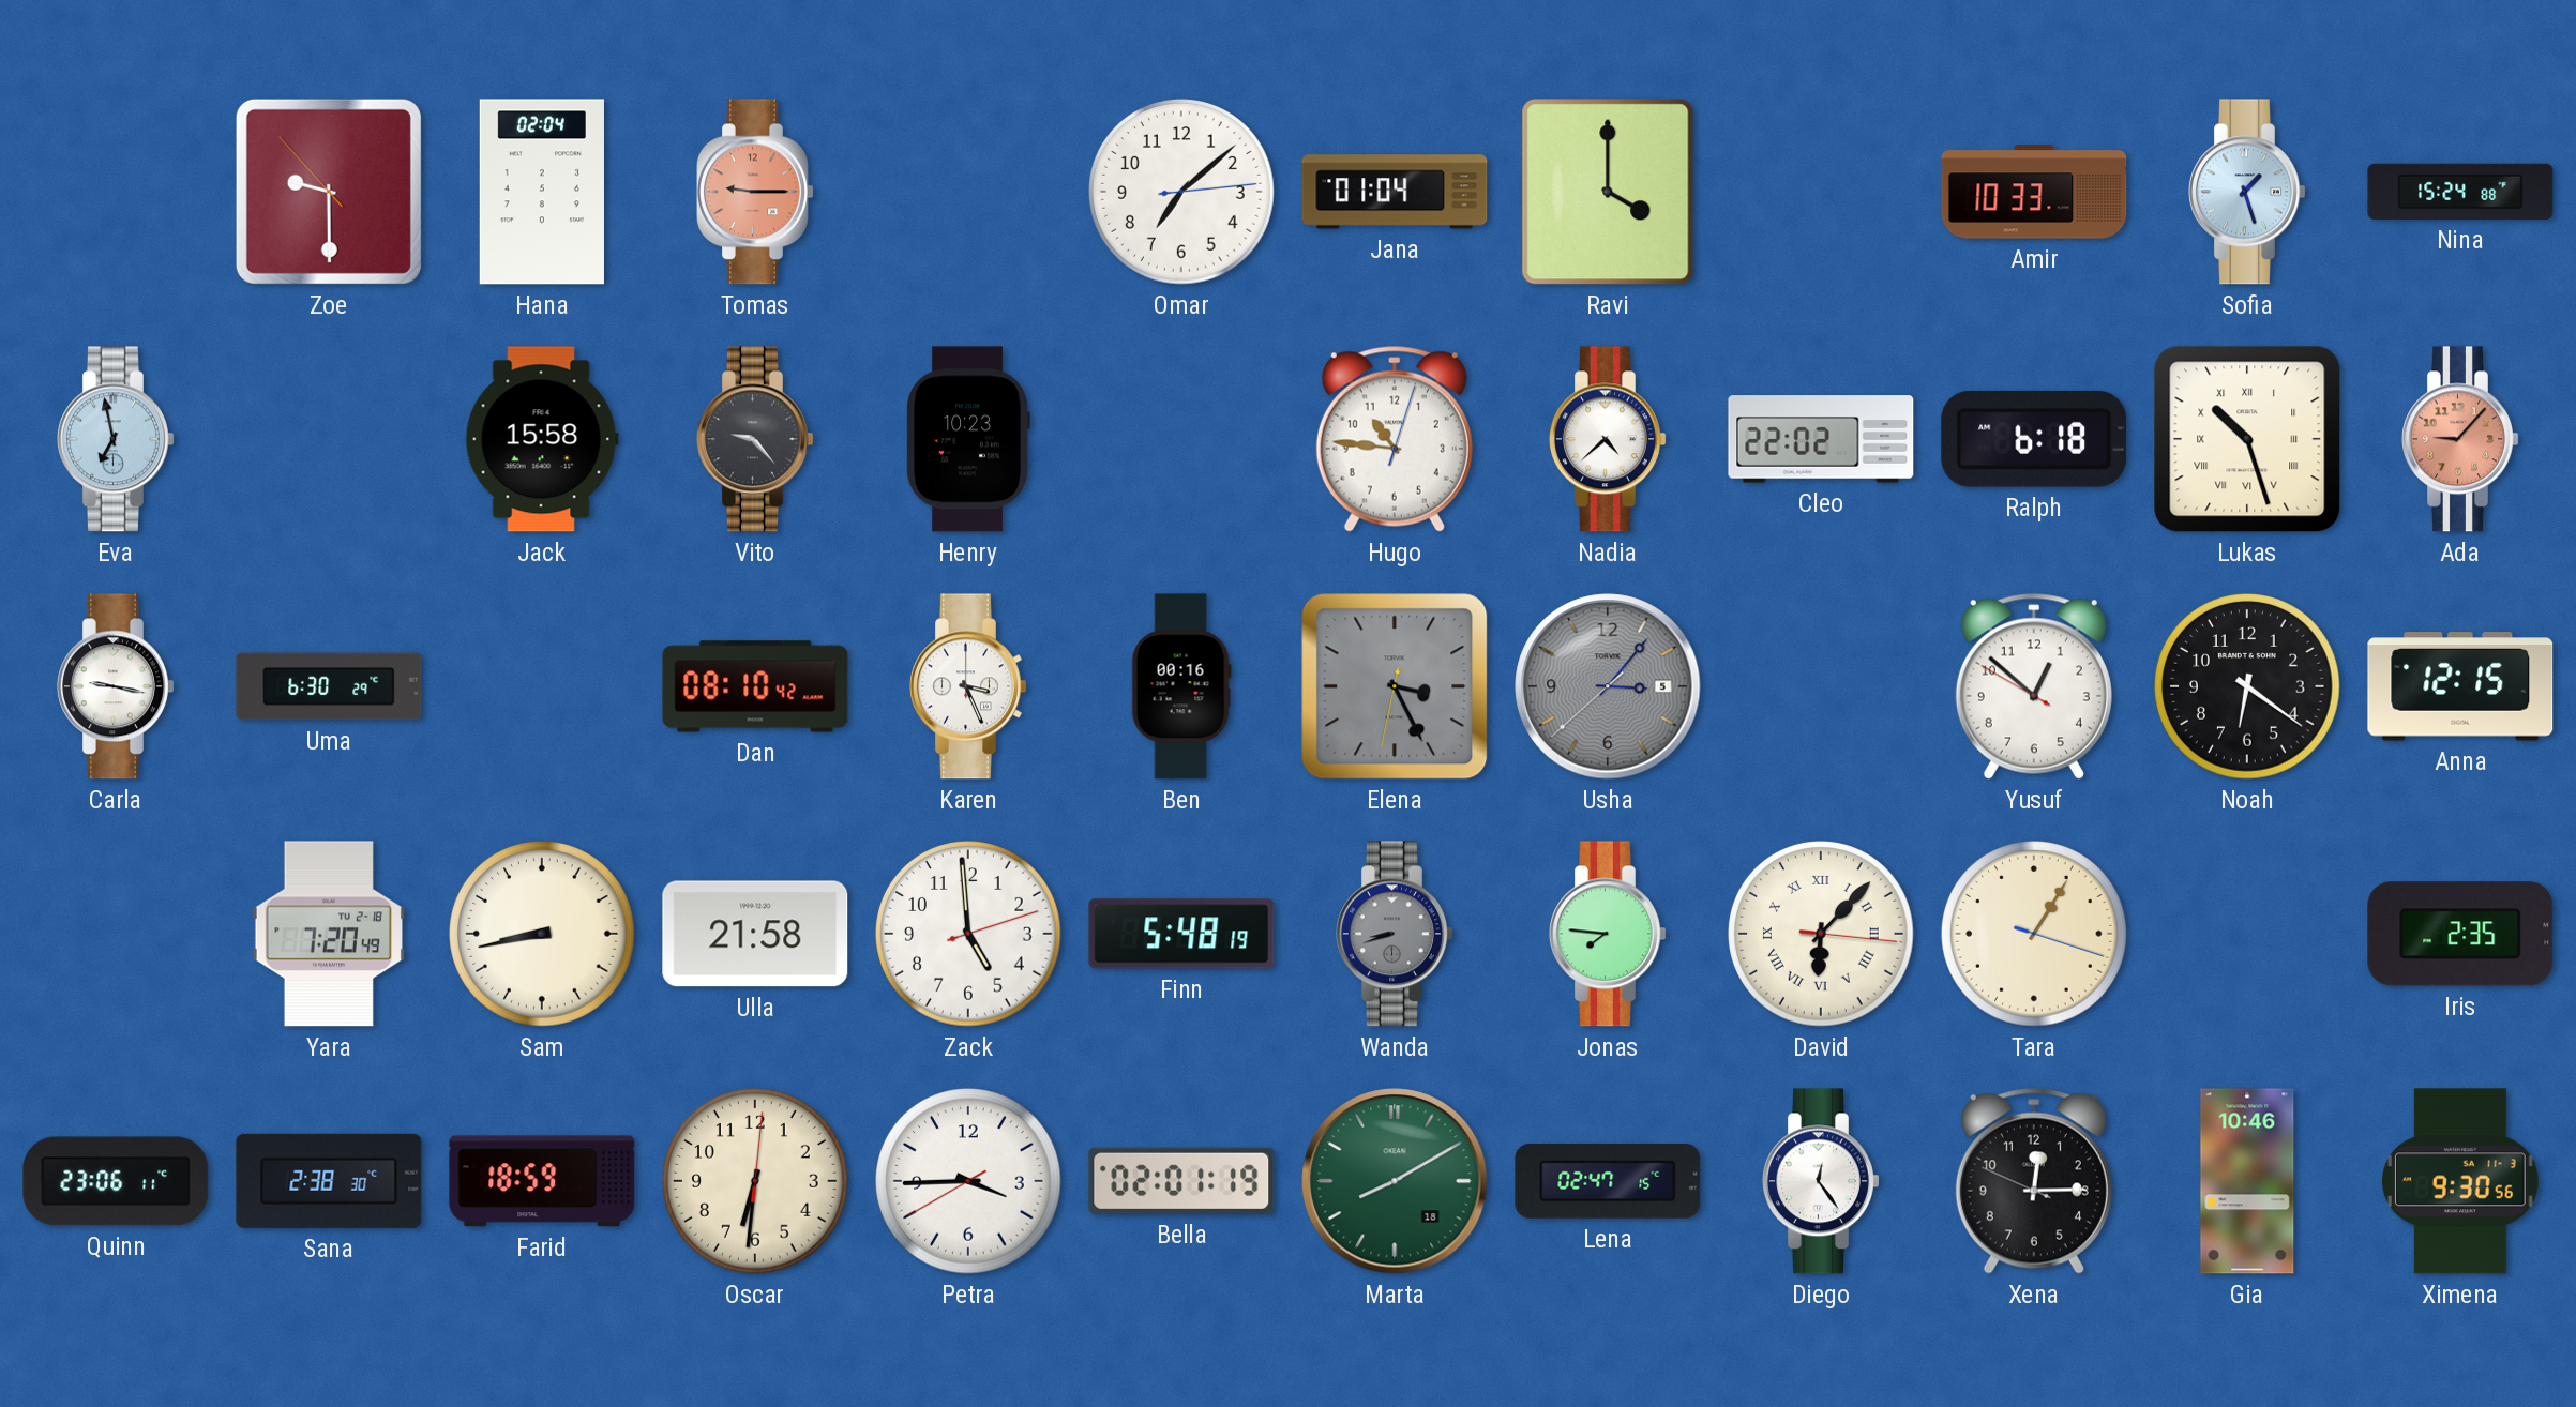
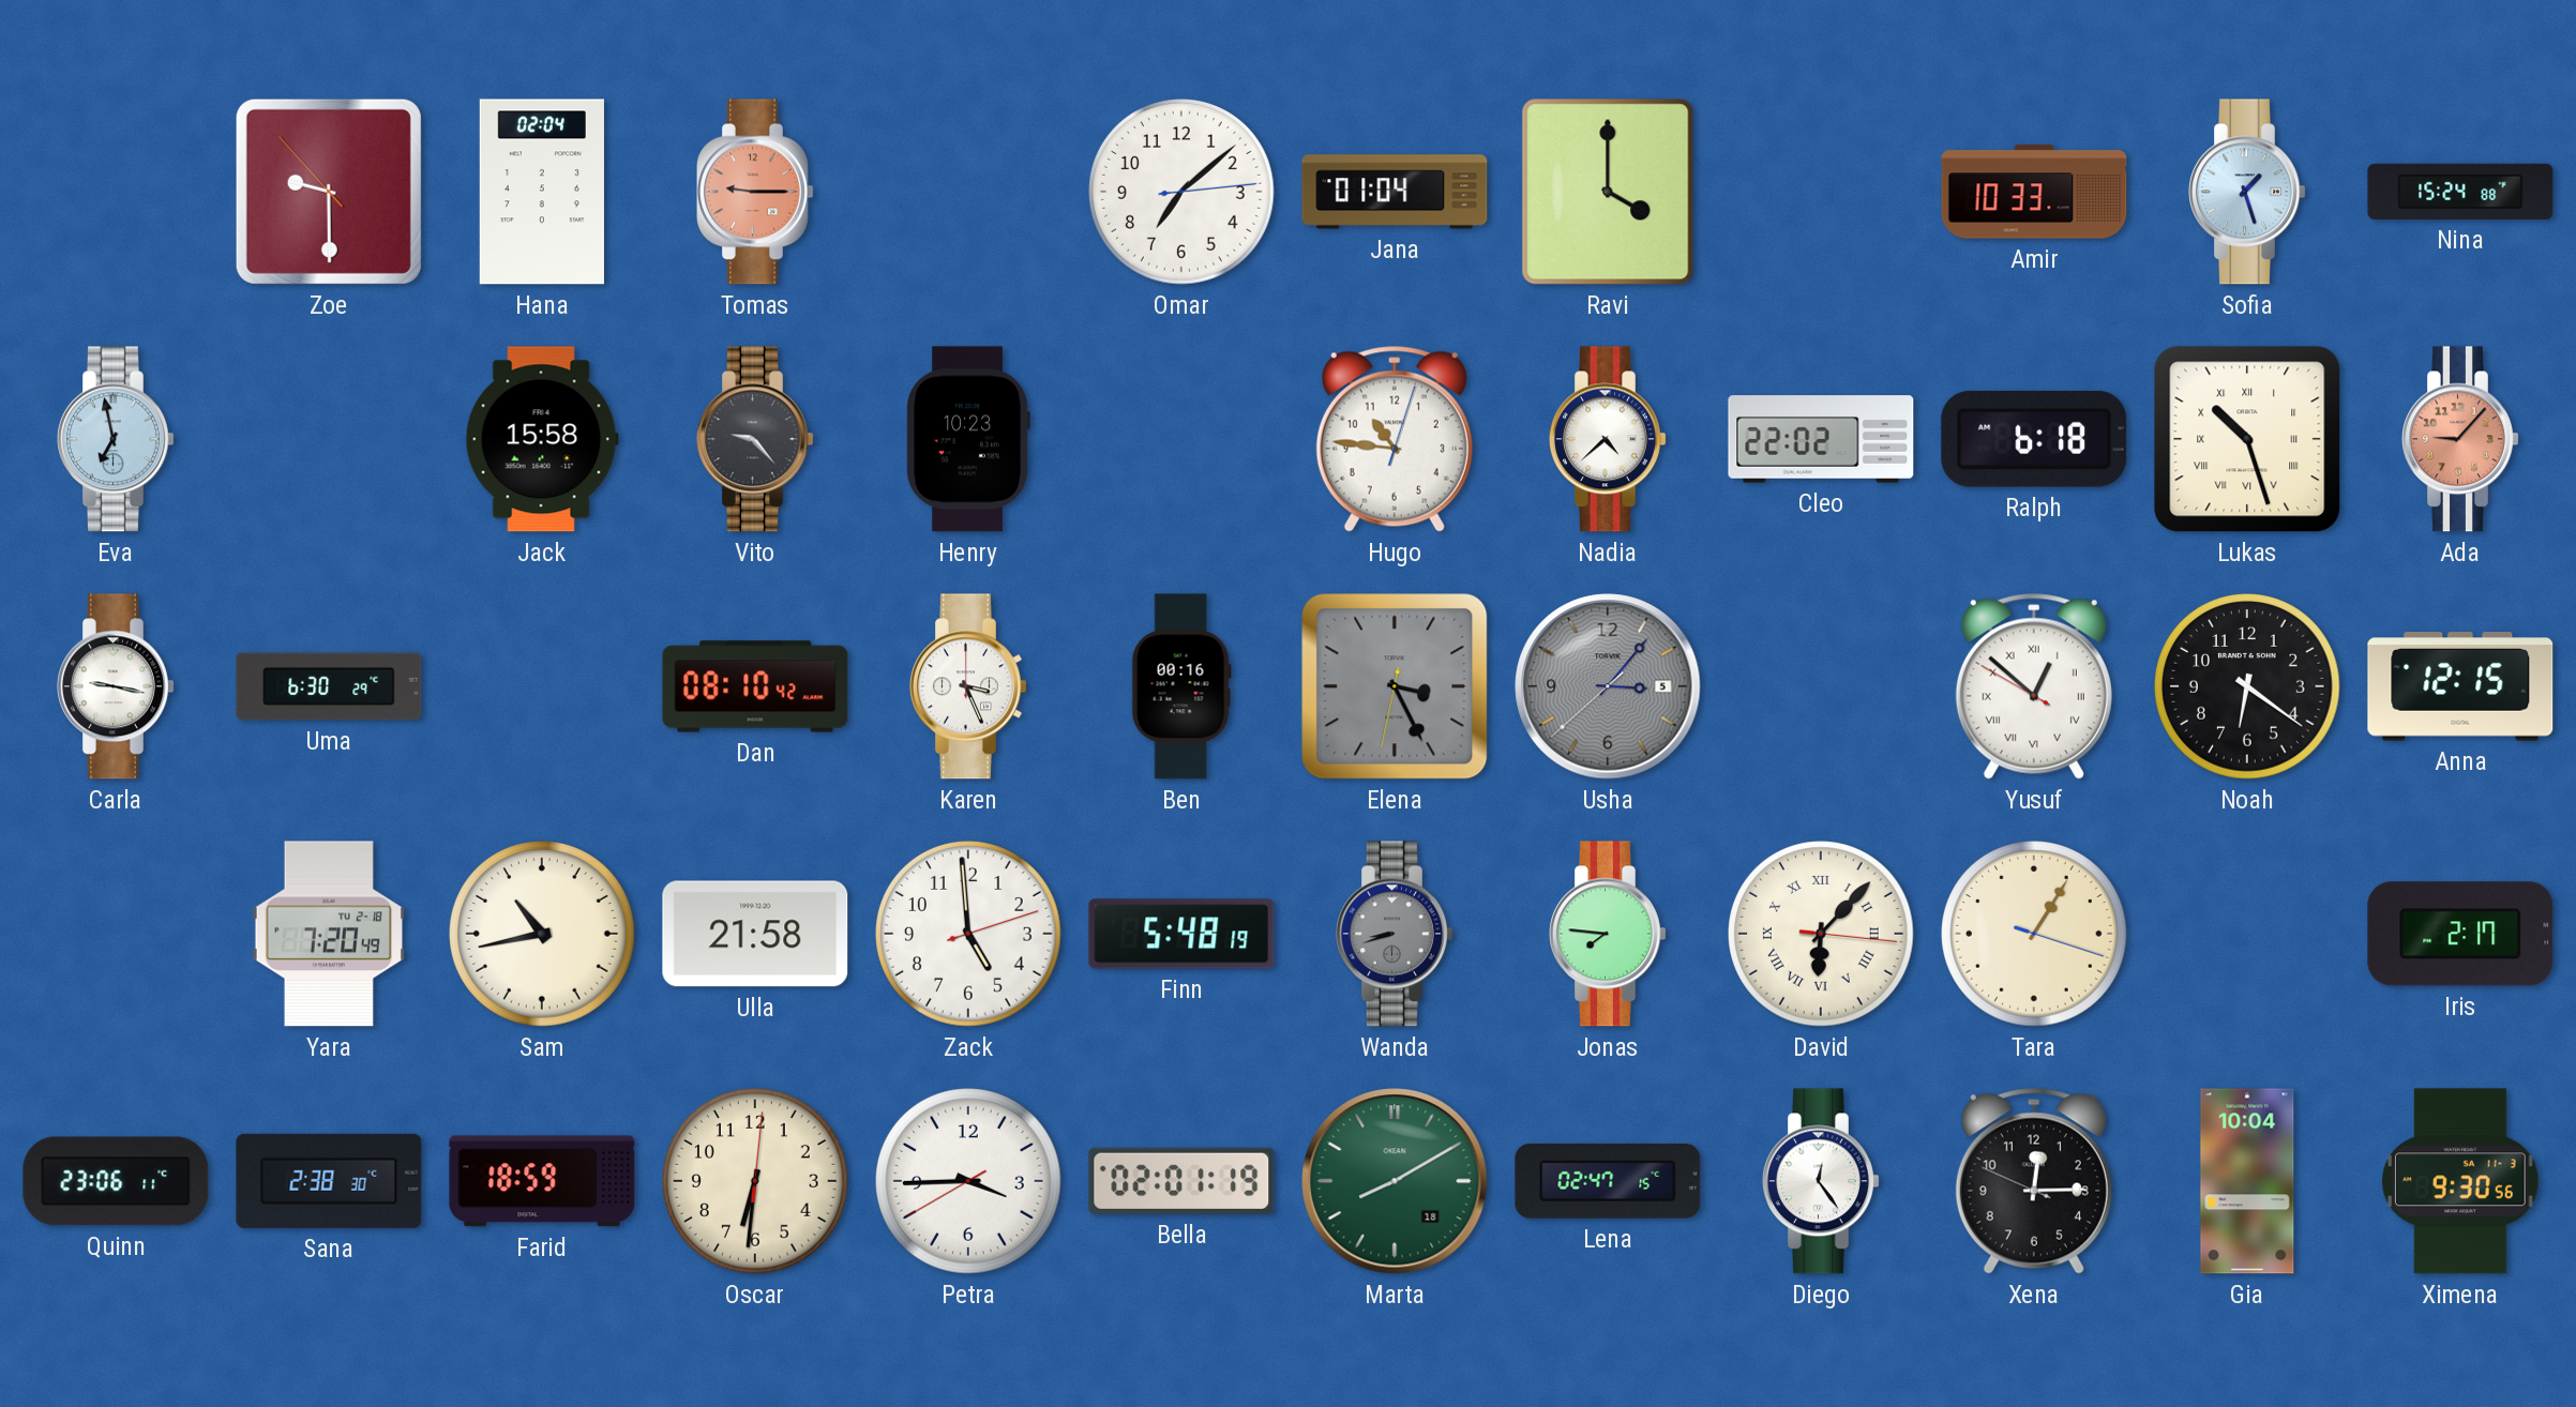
Yusuf numerals: Arabic -> Roman (2034, 686)
Sam: 8:43 -> 10:43 (543, 935)
Iris: 2:35 -> 2:17 (2460, 934)
Gia: 10:46 -> 10:04 (2247, 1181)
